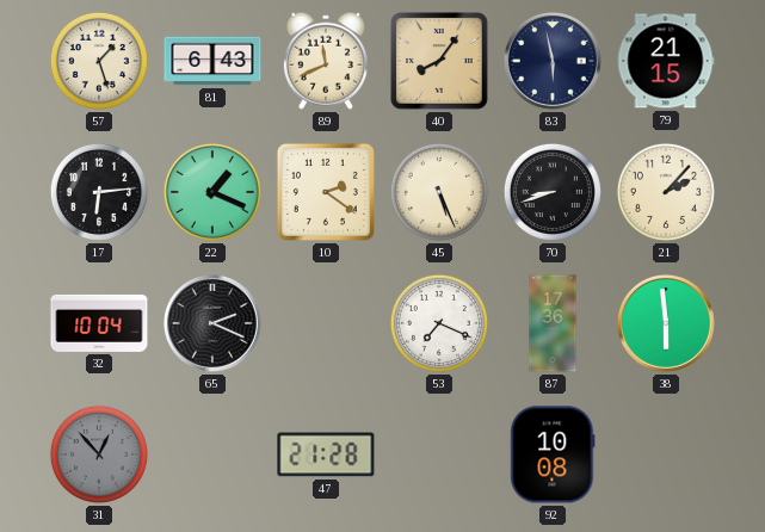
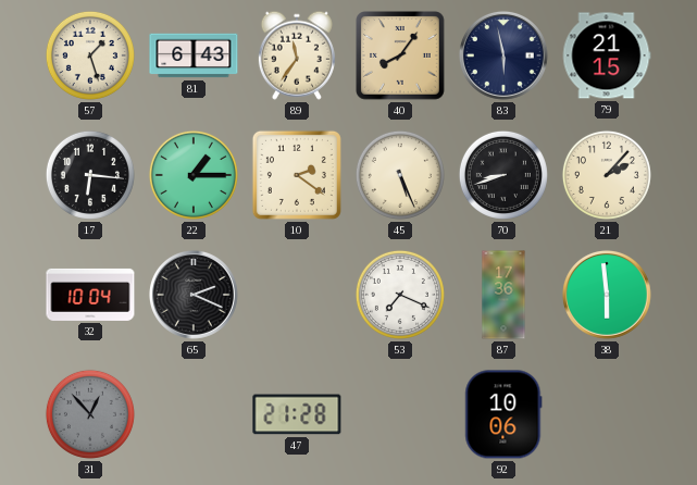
89: 11:41 -> 11:36 (297, 55)
17: 6:14 -> 6:16 (90, 175)
22: 1:19 -> 1:15 (194, 175)
92: 10:08 -> 10:06 (503, 414)
